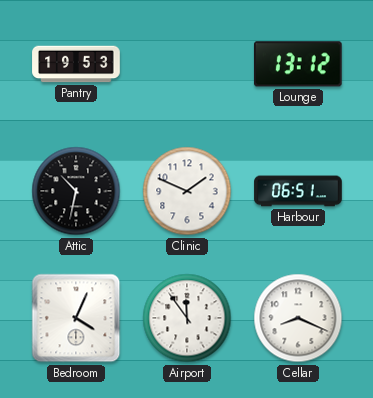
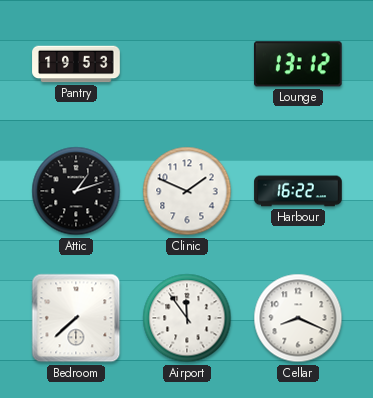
Attic: 10:32 -> 1:12 (76, 191)
Harbour: 06:51 -> 16:22 (298, 191)
Bedroom: 4:04 -> 7:38 (76, 318)
